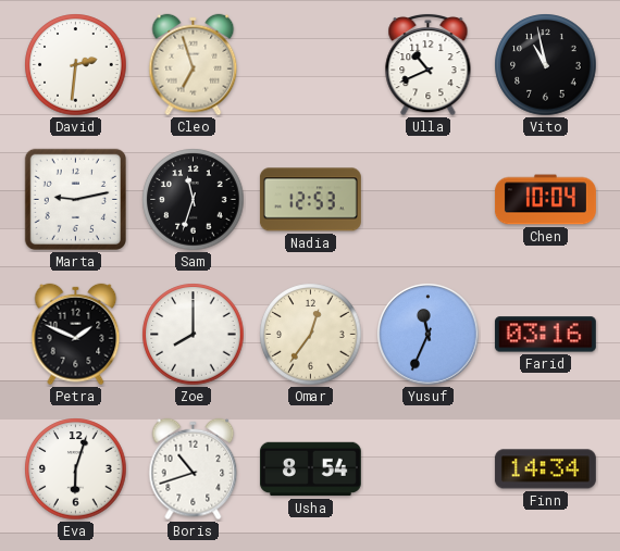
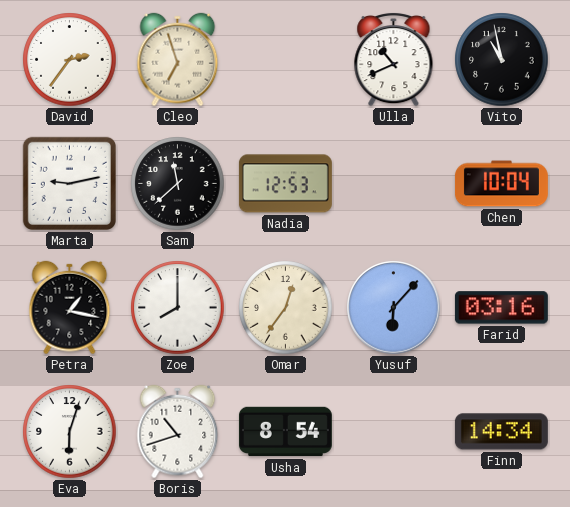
David: 2:31 -> 2:36 (70, 60)
Sam: 11:33 -> 11:38 (178, 184)
Petra: 1:49 -> 1:17 (70, 308)
Yusuf: 11:34 -> 6:07 (394, 308)
